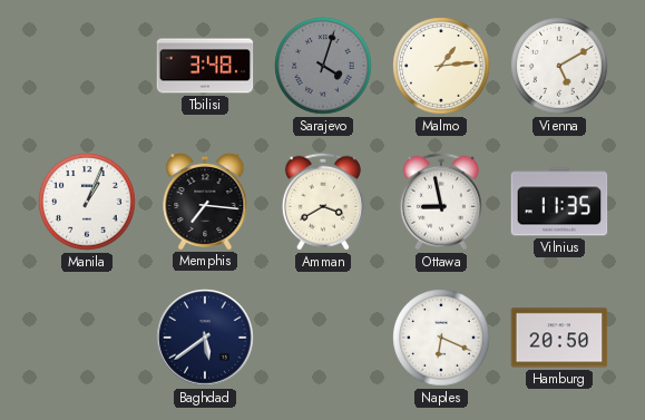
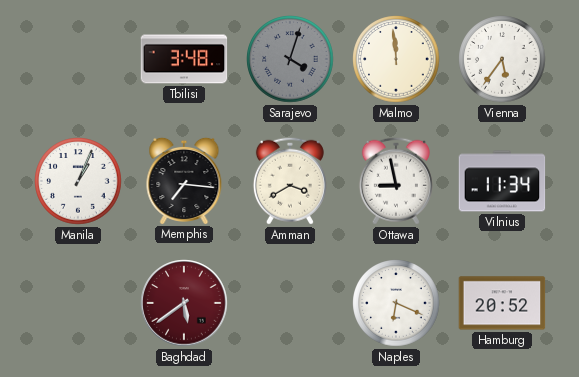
Malmo: 1:14 -> 11:59 (396, 59)
Vienna: 5:10 -> 5:36 (502, 59)
Vilnius: 11:35 -> 11:34 (502, 181)
Baghdad dial: navy -> burgundy (184, 303)
Hamburg: 20:50 -> 20:52 (502, 303)
